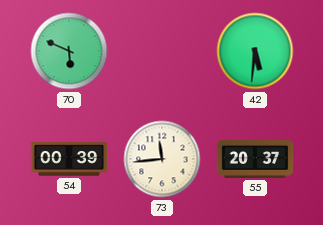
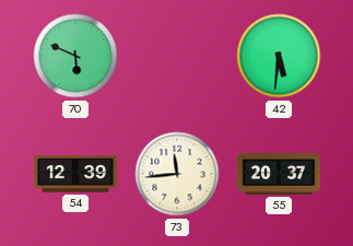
54: 00:39 -> 12:39 (75, 174)
